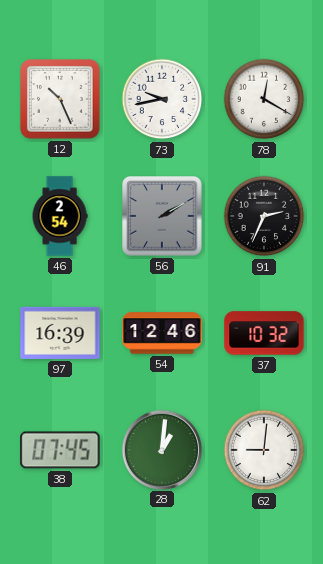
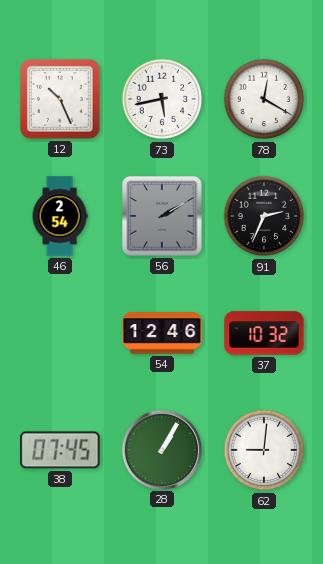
73: 9:43 -> 5:43 (162, 99)
97: 16:39 -> none (60, 333)
28: 1:01 -> 1:05 (161, 449)
